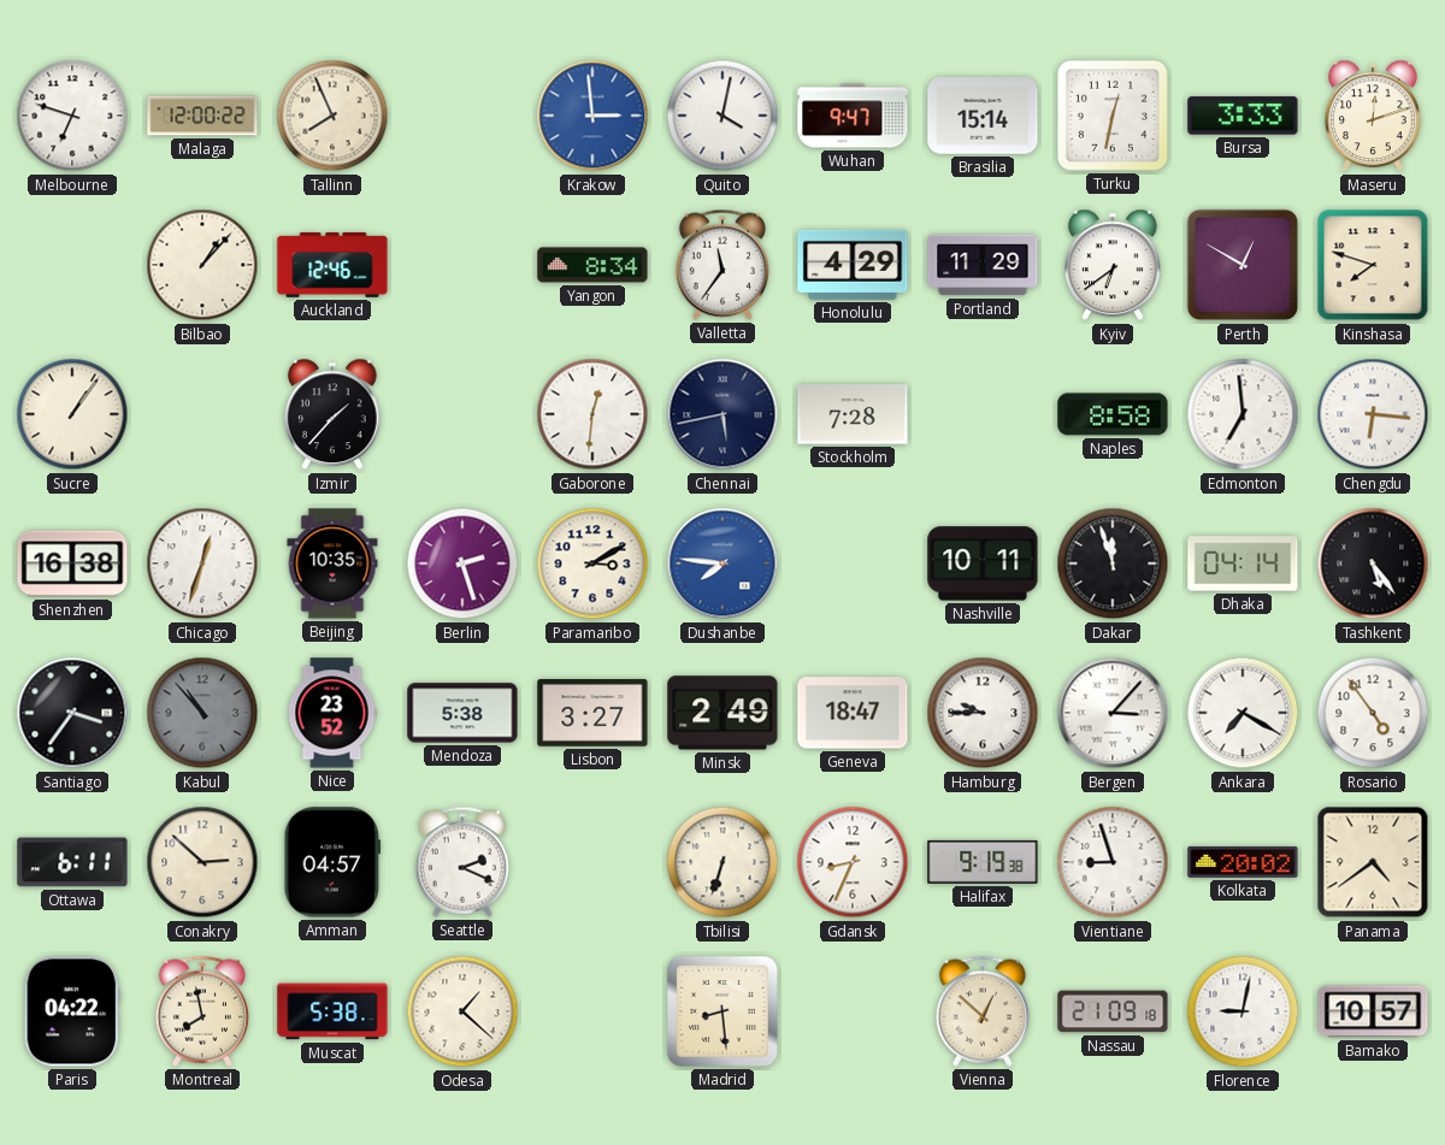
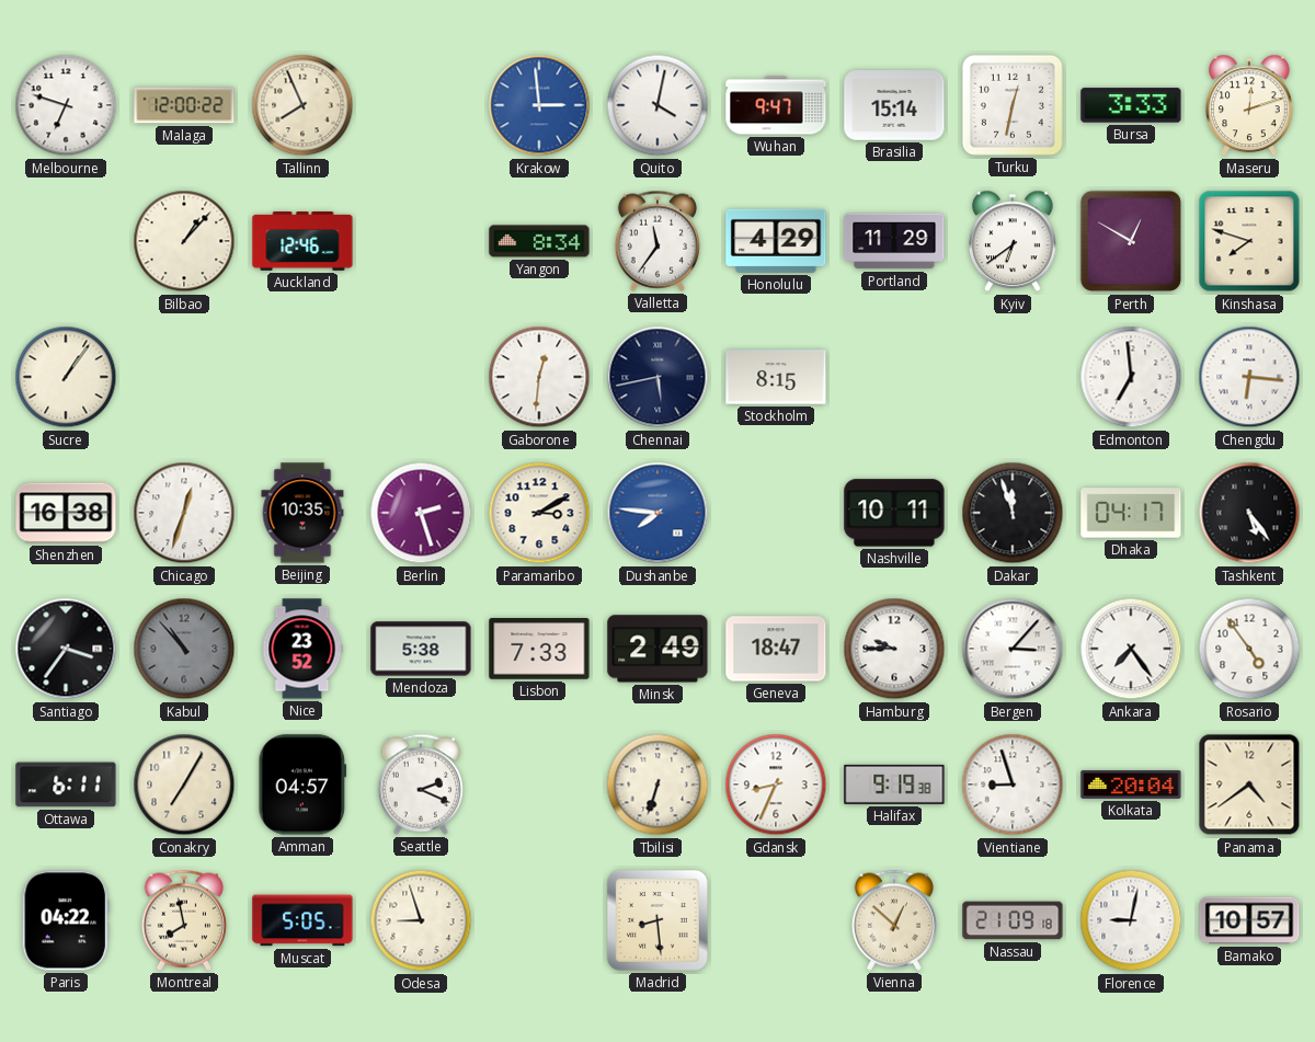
Izmir: 1:37 -> none (332, 414)
Stockholm: 7:28 -> 8:15 (776, 377)
Naples: 8:58 -> none (1113, 414)
Dhaka: 04:14 -> 04:17 (1131, 513)
Lisbon: 3:27 -> 7:33 (539, 649)
Ankara: 7:20 -> 7:24 (1131, 649)
Conakry: 2:52 -> 7:05 (184, 785)
Kolkata: 20:02 -> 20:04 (1131, 785)
Muscat: 5:38 -> 5:05 (302, 920)
Odesa: 1:22 -> 8:57 (421, 920)
